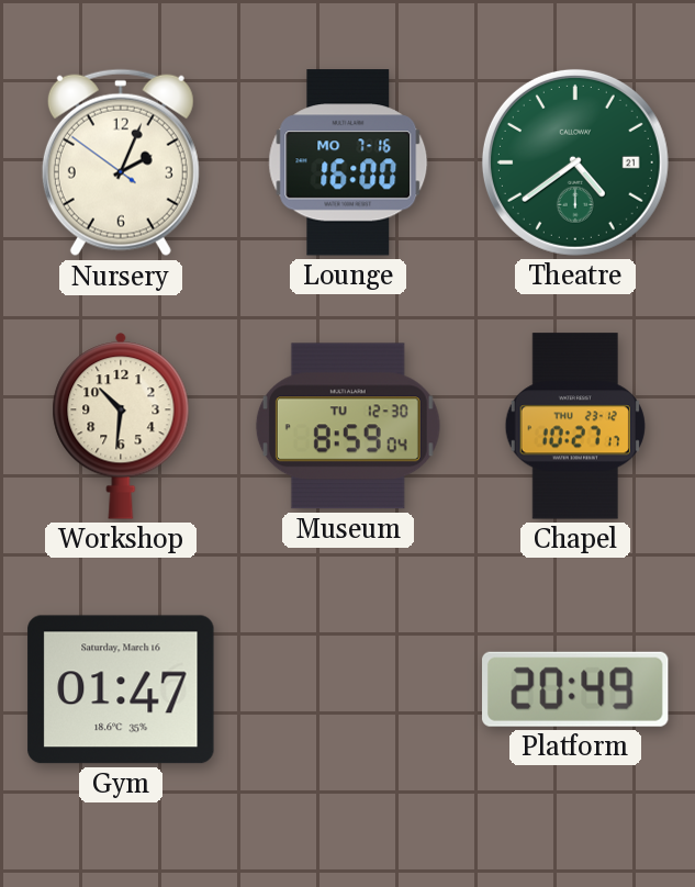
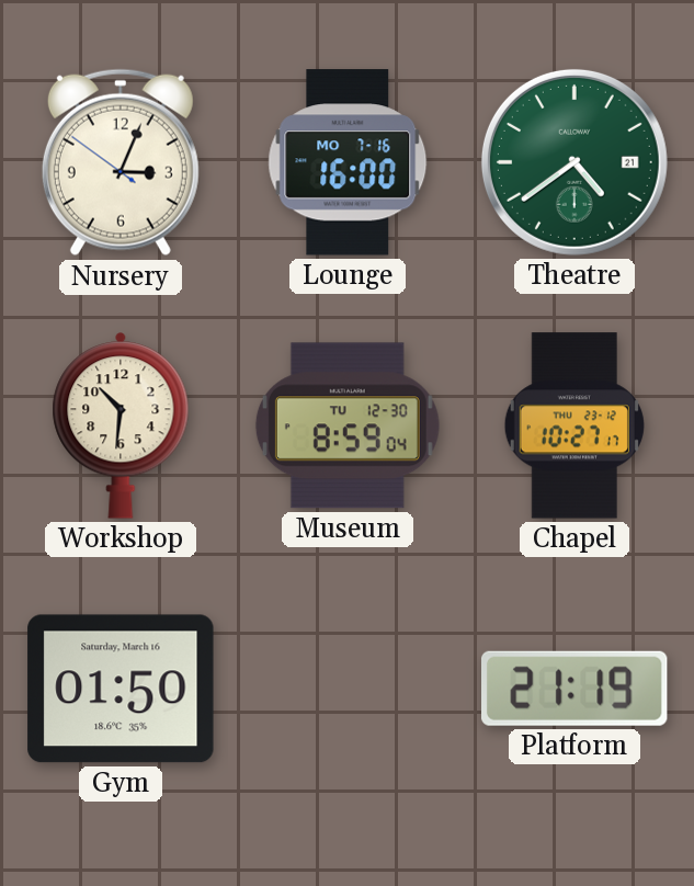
Nursery: 2:03 -> 3:03 (121, 162)
Gym: 01:47 -> 01:50 (121, 689)
Platform: 20:49 -> 21:19 (574, 689)
